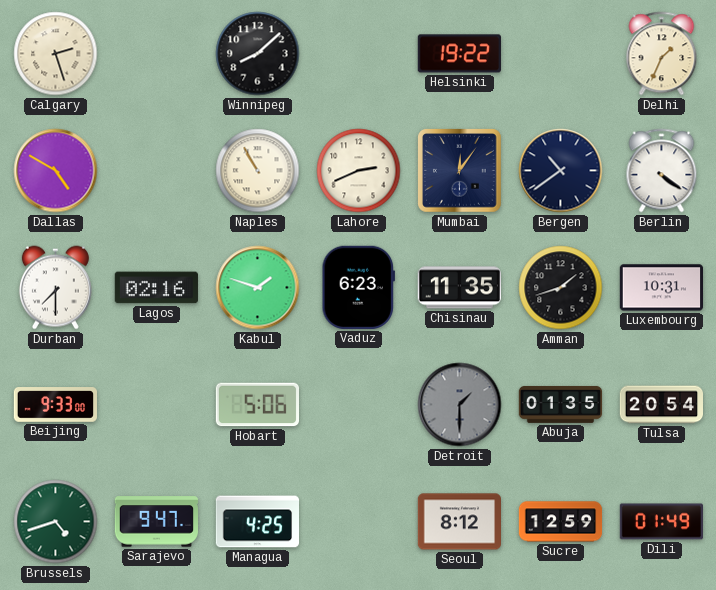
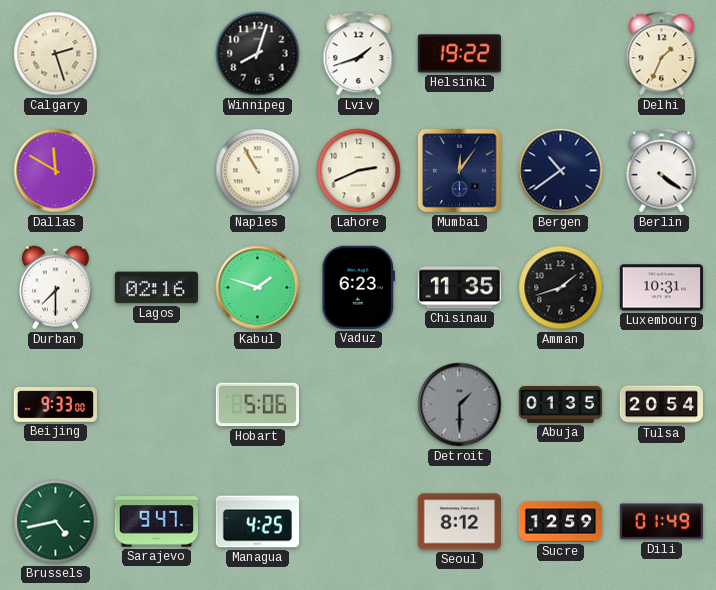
Winnipeg: 8:08 -> 8:03 (258, 54)
Lviv: none -> 1:42 (359, 54)
Dallas: 4:50 -> 11:50 (56, 171)
Brussels: 4:42 -> 4:43 (56, 522)
